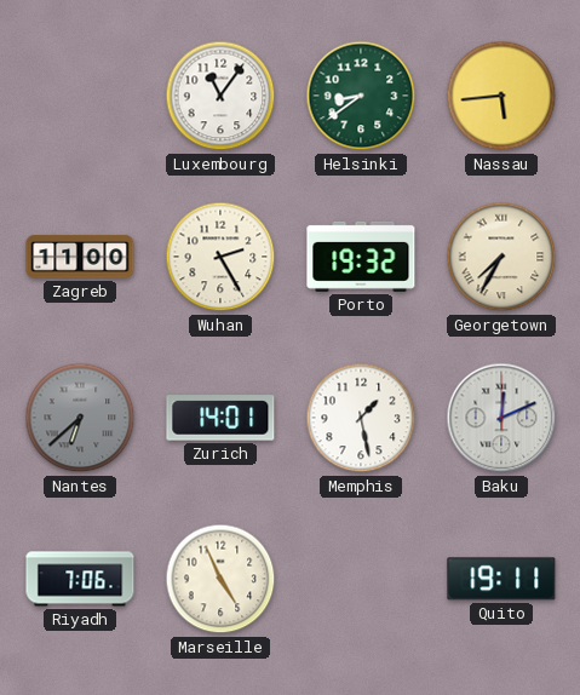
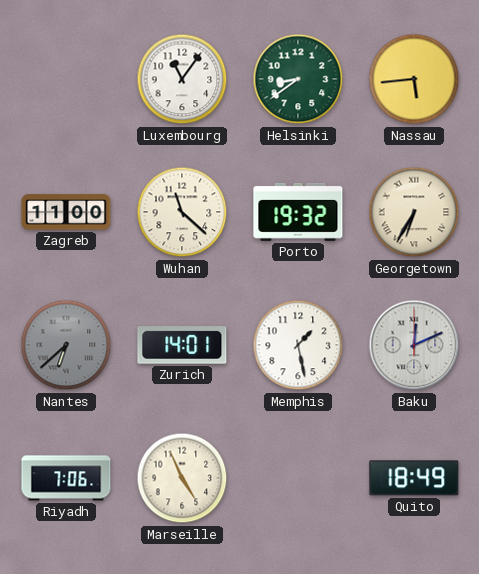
Wuhan: 2:25 -> 11:22 (182, 212)
Georgetown: 7:35 -> 6:35 (414, 212)
Quito: 19:11 -> 18:49 (414, 478)
